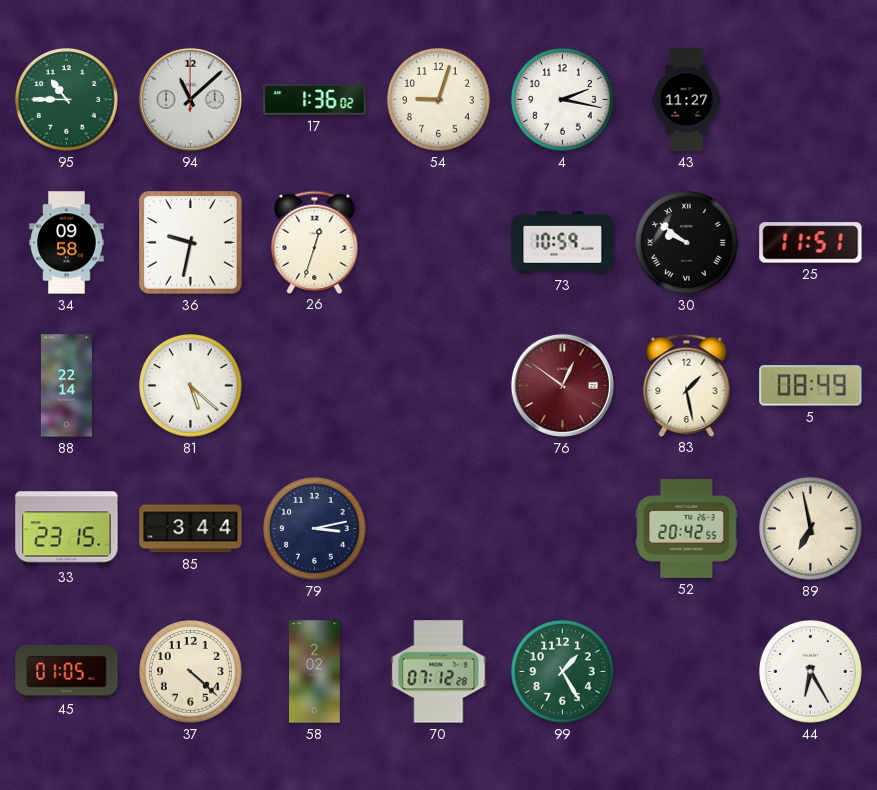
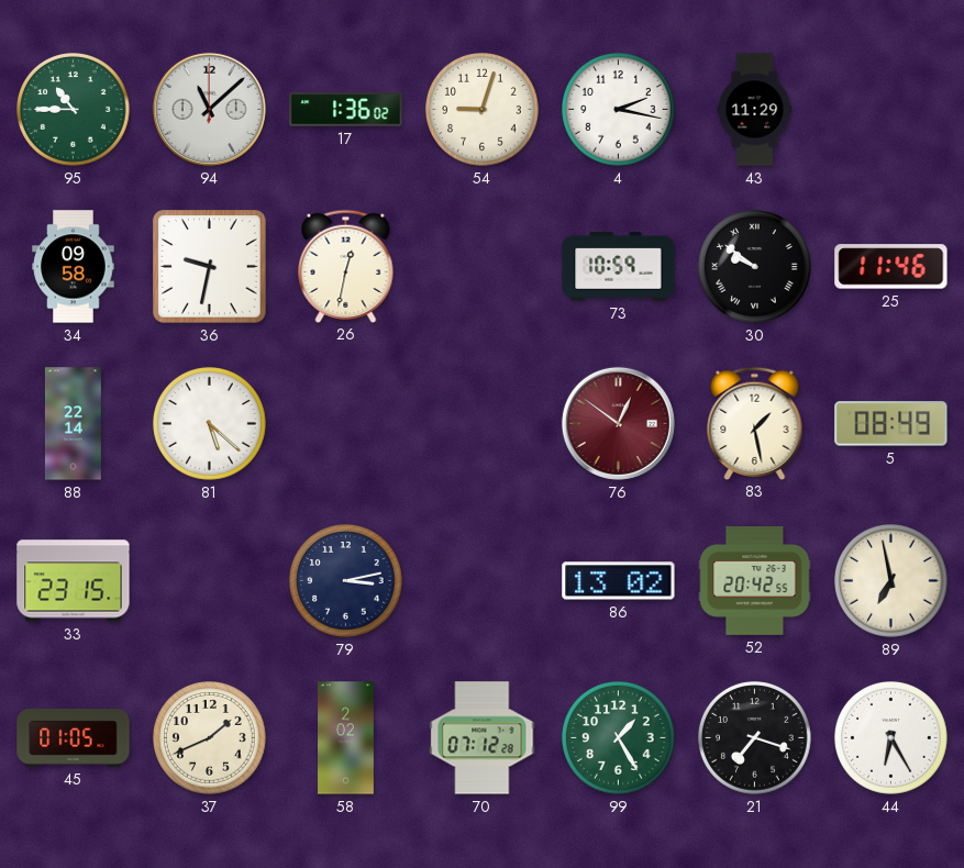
43: 11:27 -> 11:29 (755, 110)
26: 12:33 -> 12:32 (346, 266)
25: 11:51 -> 11:46 (891, 267)
85: 3:44 -> none (191, 529)
86: none -> 13:02 (619, 581)
37: 4:22 -> 1:41 (210, 738)
21: none -> 7:18 (755, 738)
